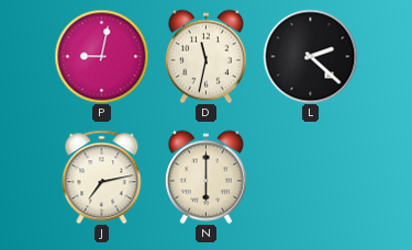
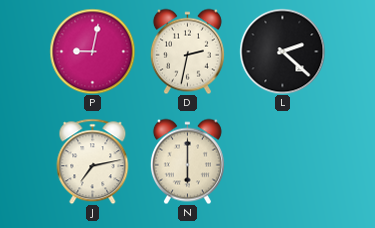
D: 11:32 -> 2:32 (187, 51)
